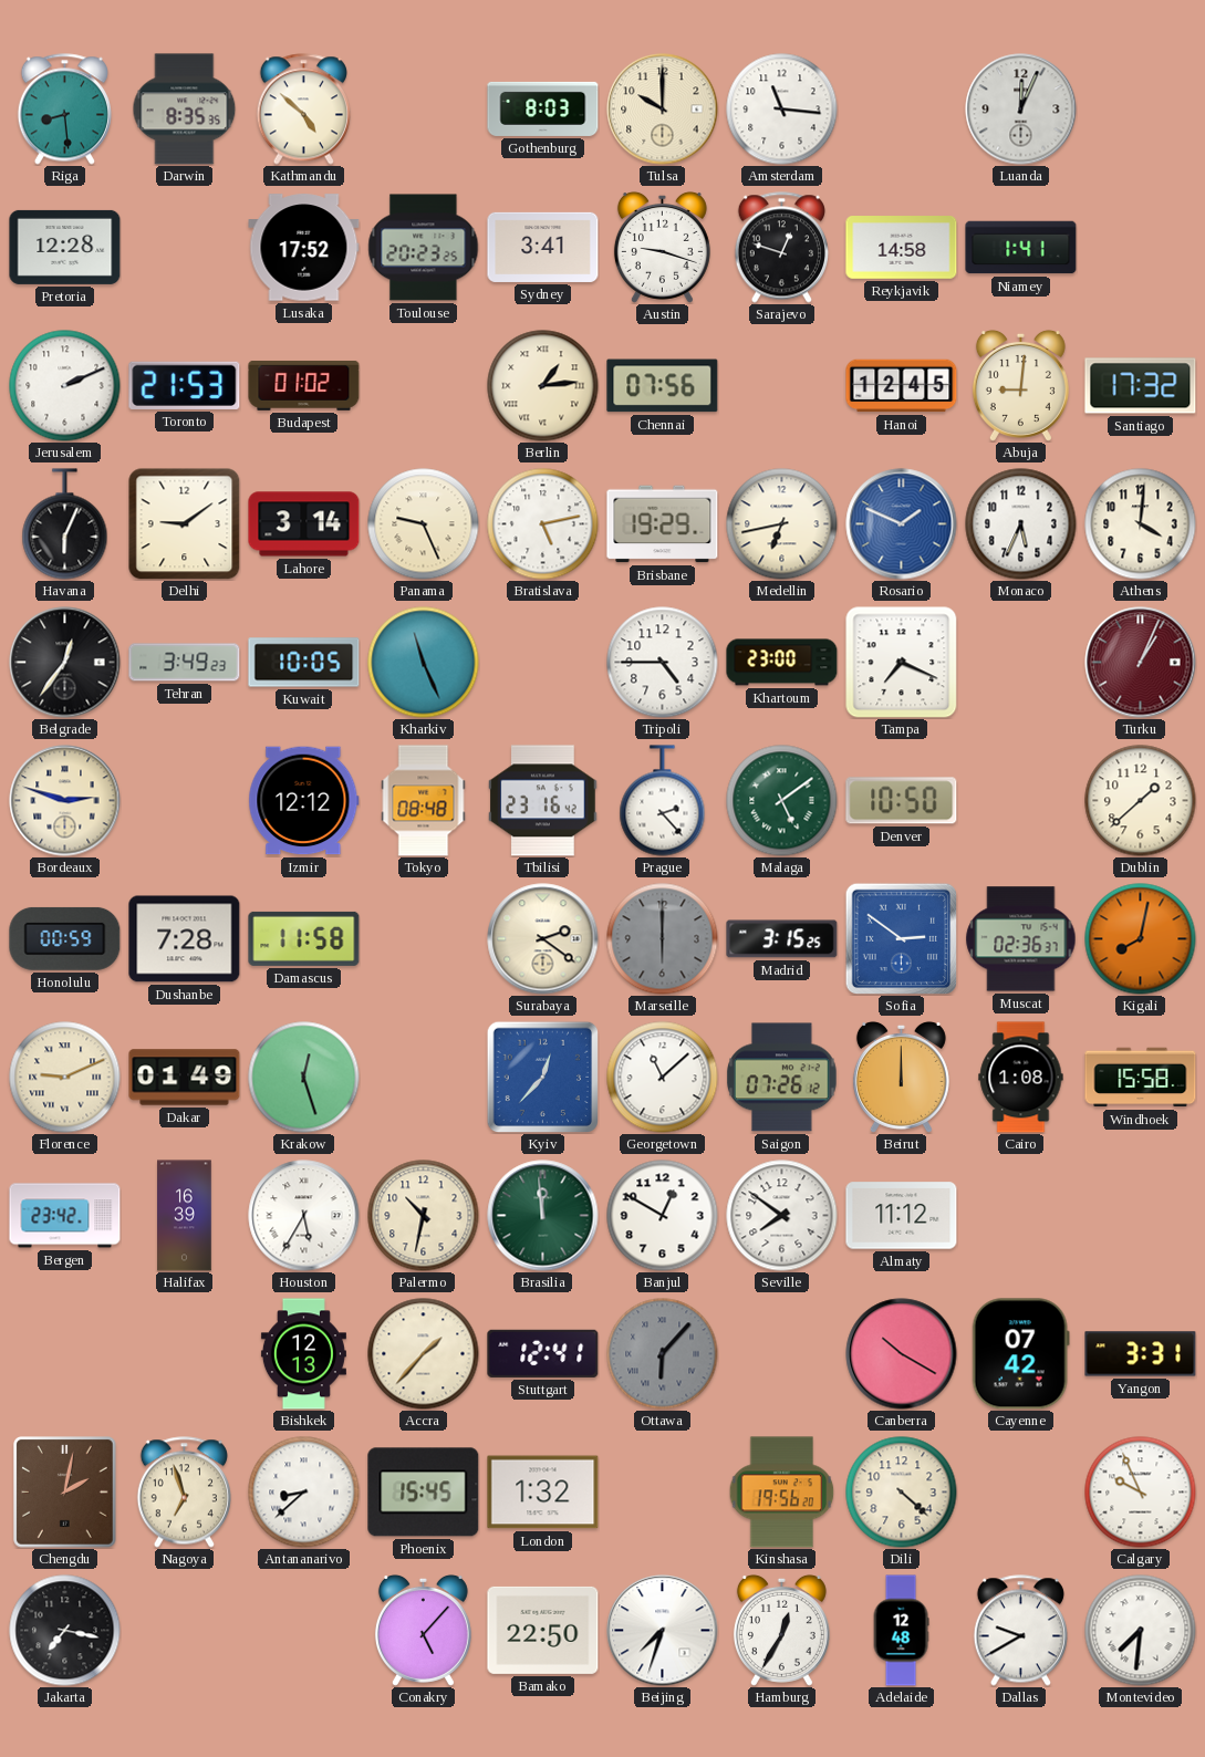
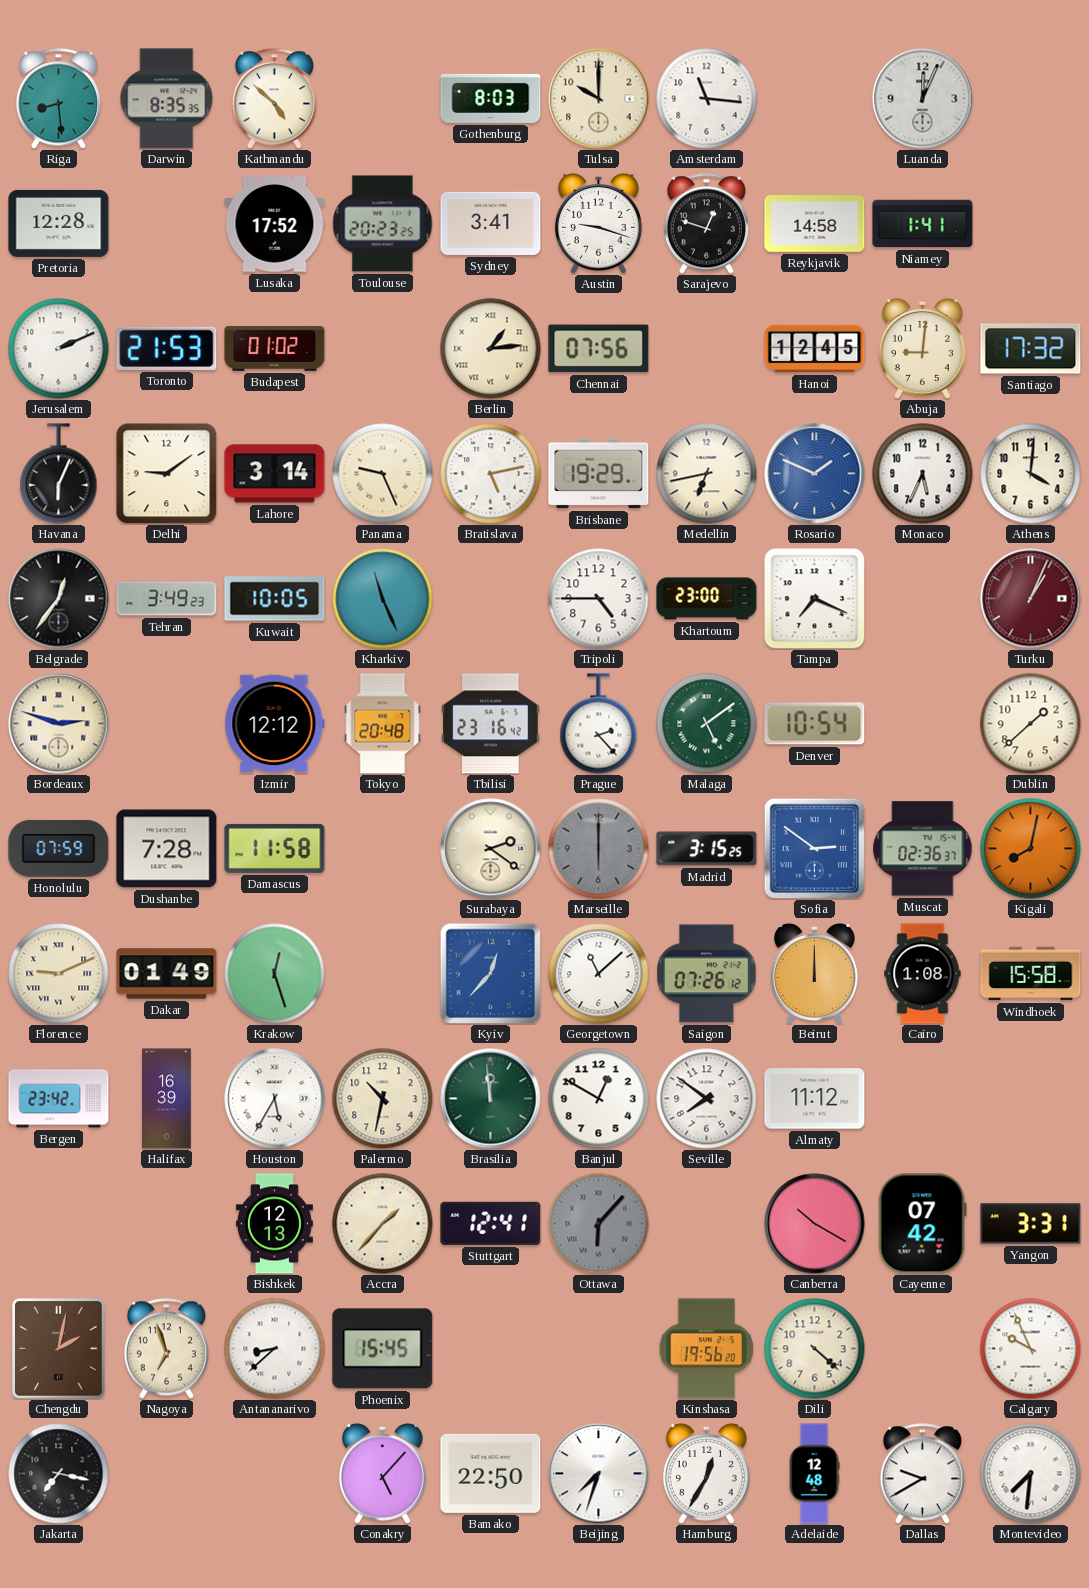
Tokyo: 08:48 -> 20:48 (383, 724)
Denver: 10:50 -> 10:54 (815, 724)
Honolulu: 00:59 -> 07:59 (59, 848)
London: 1:32 -> none (543, 1493)
